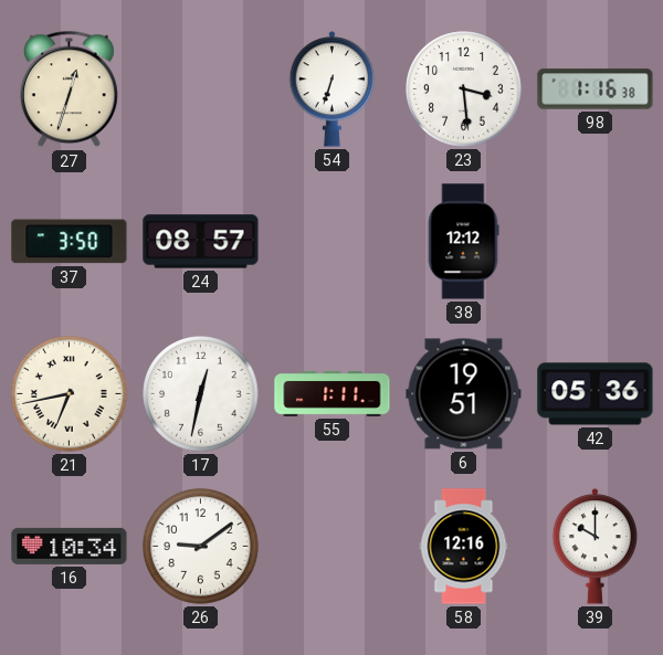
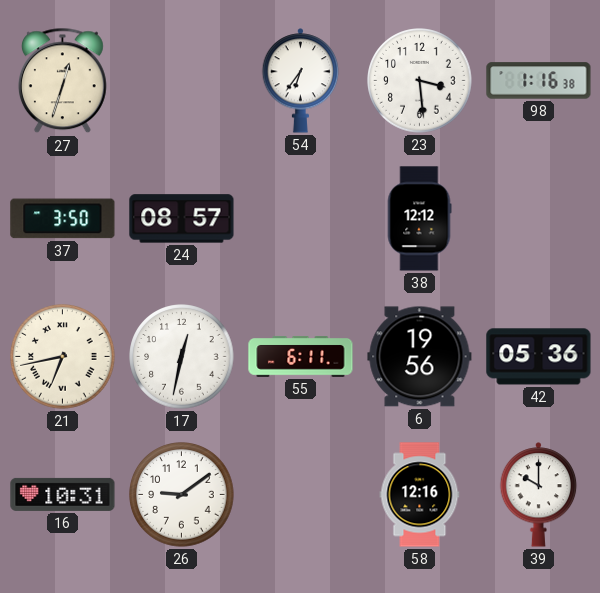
54: 6:33 -> 6:36 (301, 81)
55: 1:11 -> 6:11 (301, 357)
6: 19:51 -> 19:56 (420, 357)
16: 10:34 -> 10:31 (63, 494)
